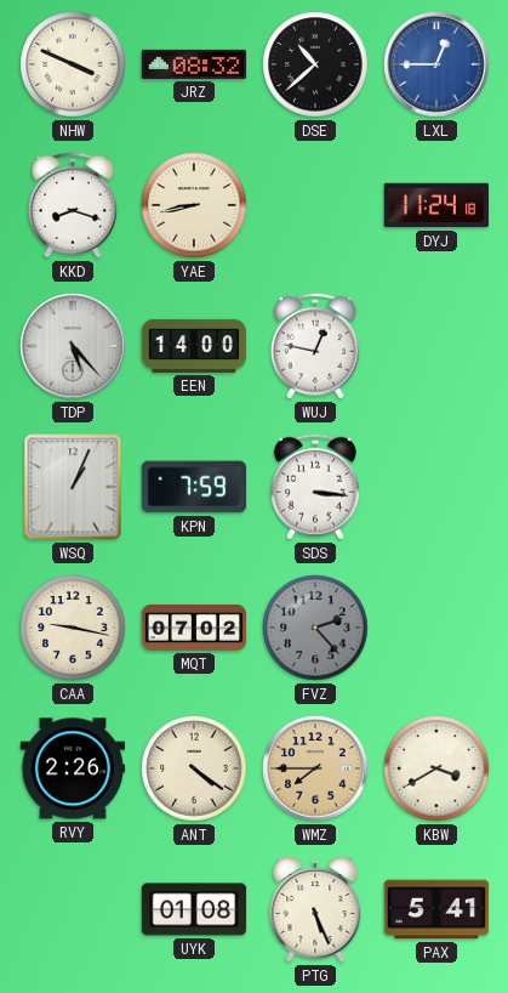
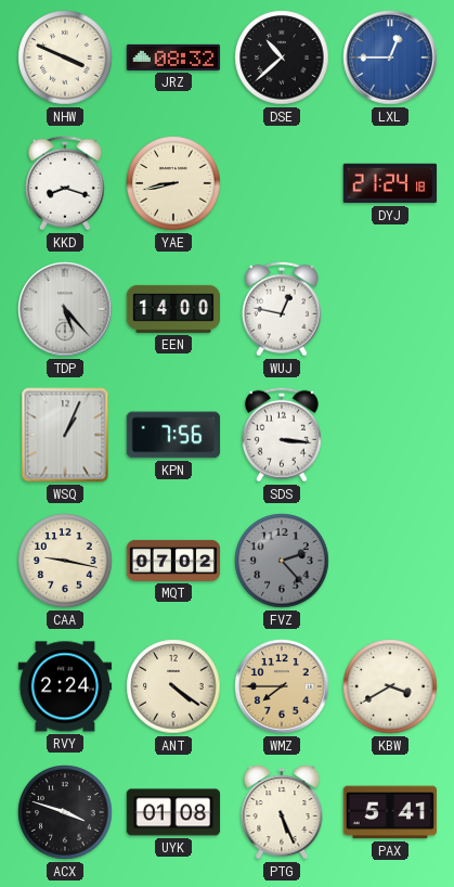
DYJ: 11:24 -> 21:24 (390, 183)
KPN: 7:59 -> 7:56 (173, 435)
RVY: 2:26 -> 2:24 (65, 686)
ACX: none -> 3:48 (65, 812)
